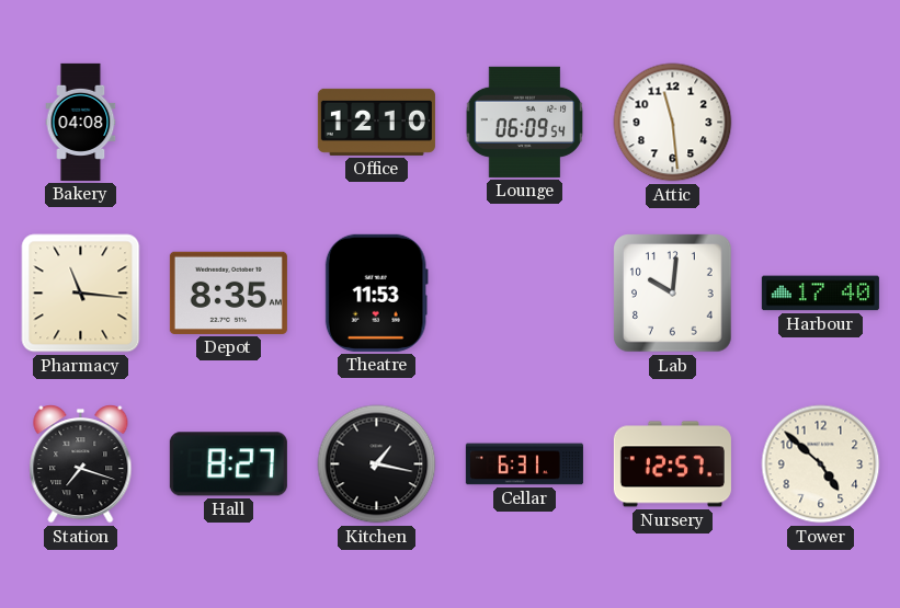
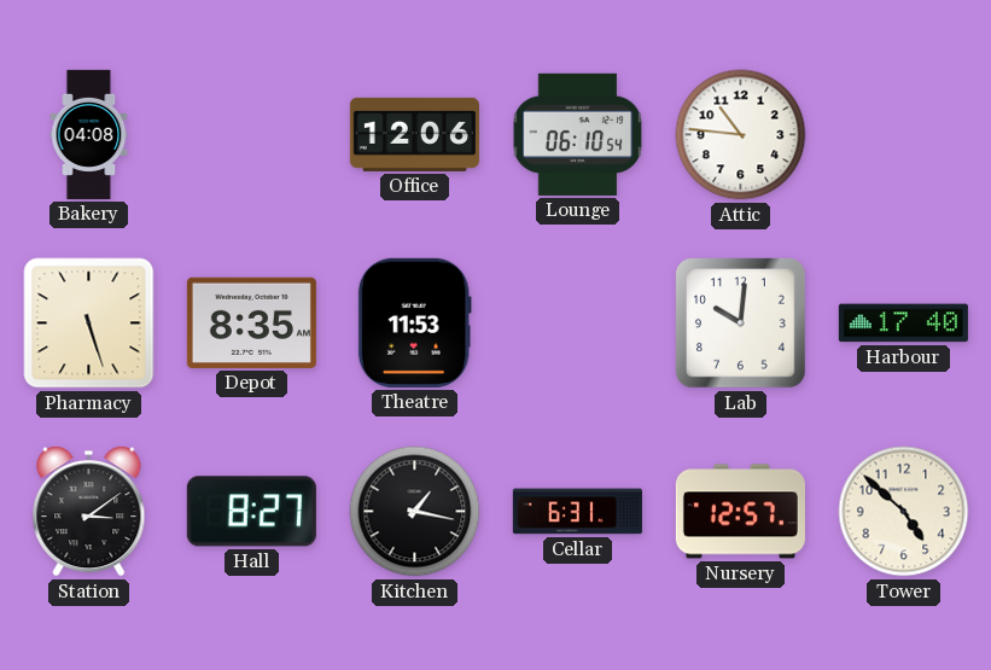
Office: 12:10 -> 12:06 (414, 134)
Lounge: 06:09 -> 06:10 (578, 134)
Attic: 11:29 -> 10:46 (741, 135)
Pharmacy: 11:16 -> 5:27 (89, 324)
Station: 7:18 -> 3:09 (89, 512)
